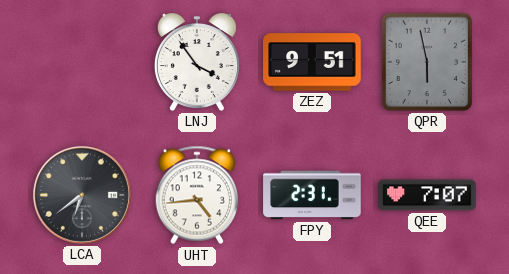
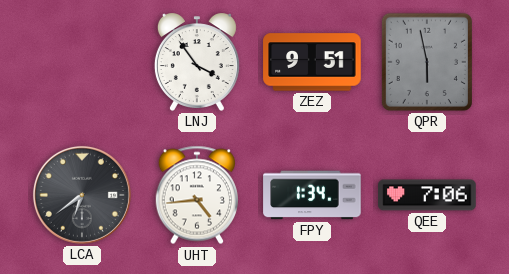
FPY: 2:31 -> 1:34 (312, 195)
QEE: 7:07 -> 7:06 (427, 195)
